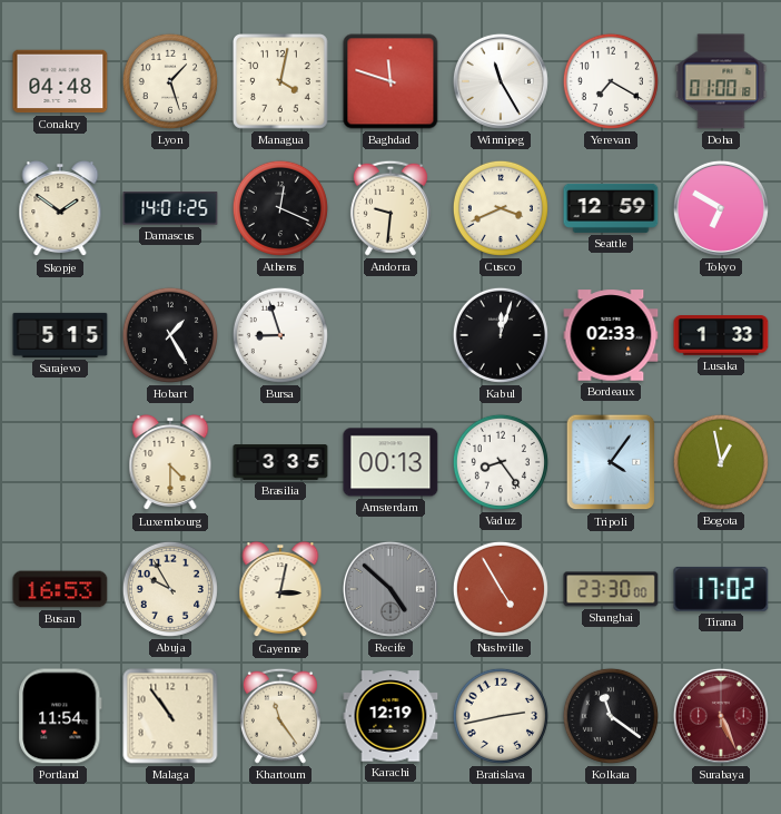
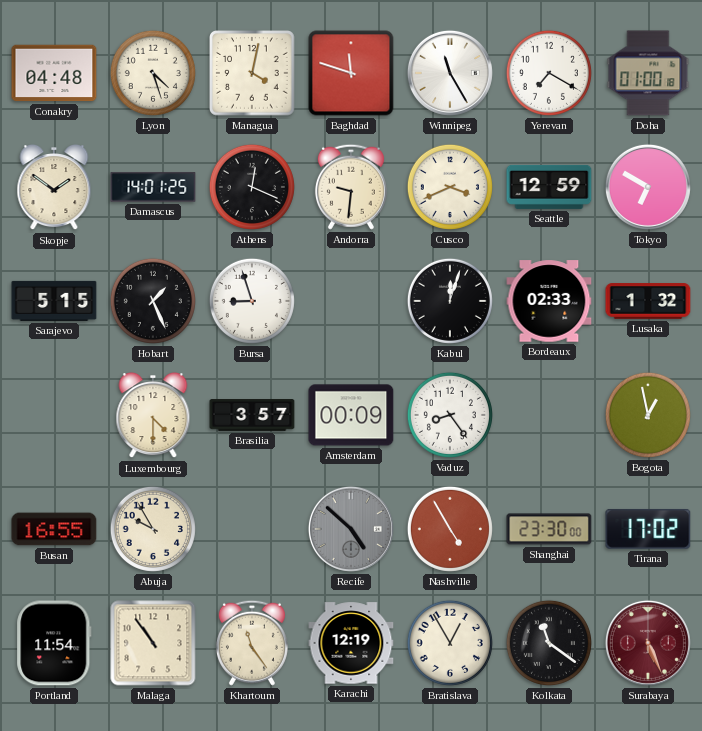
Lyon: 1:27 -> 4:27 (153, 73)
Hobart: 1:25 -> 1:26 (153, 301)
Lusaka: 1:33 -> 1:32 (648, 301)
Brasilia: 3:35 -> 3:57 (252, 415)
Amsterdam: 00:13 -> 00:09 (351, 415)
Tripoli: 4:06 -> none (611, 462)
Busan: 16:53 -> 16:55 (54, 529)
Cayenne: 3:02 -> none (280, 590)
Bratislava: 2:43 -> 12:55 (450, 643)
